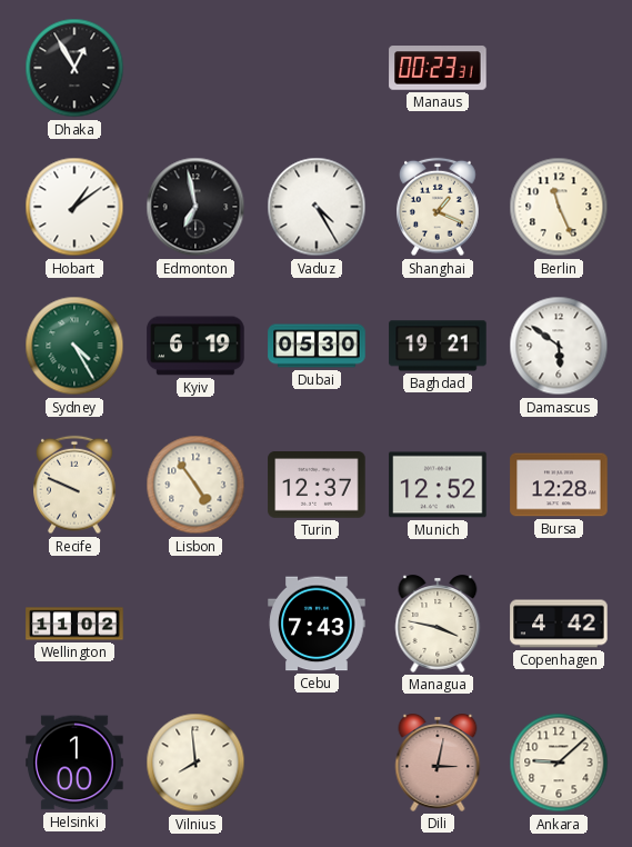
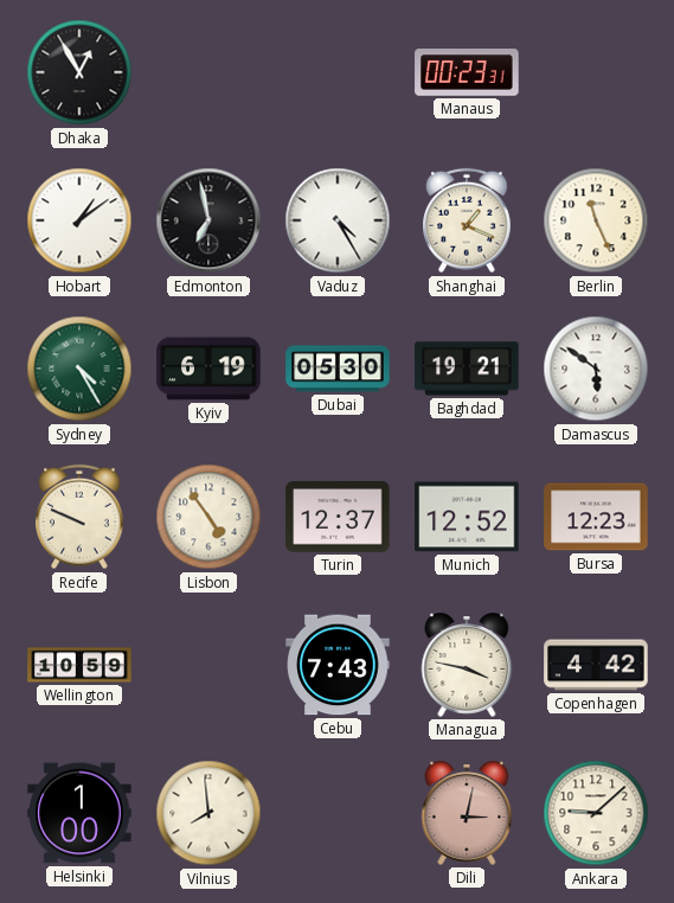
Bursa: 12:28 -> 12:23 (596, 517)
Wellington: 11:02 -> 10:59 (79, 665)
